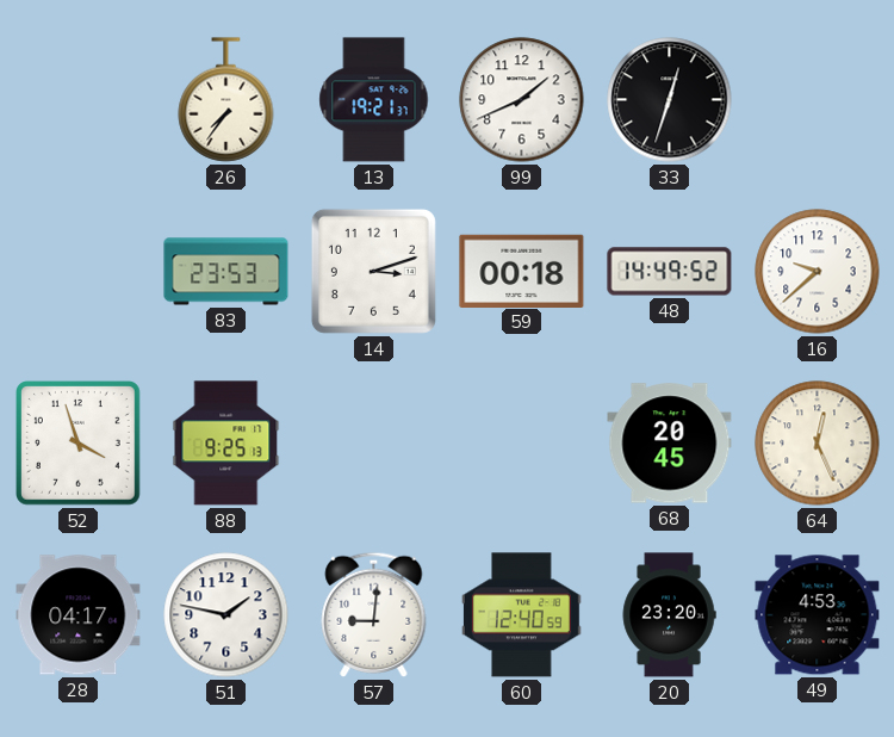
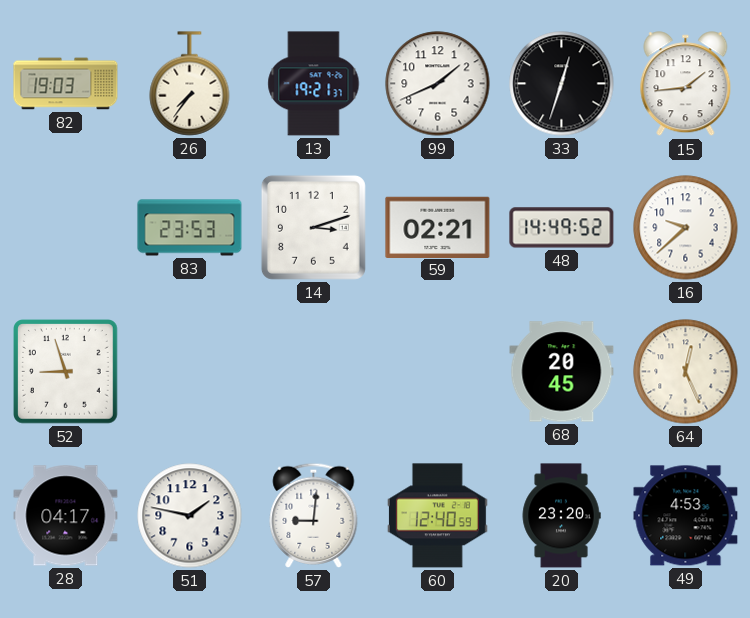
82: none -> 19:03 (66, 84)
15: none -> 1:44 (686, 84)
59: 00:18 -> 02:21 (438, 227)
52: 3:57 -> 8:57 (66, 372)
88: 9:25 -> none (226, 444)
